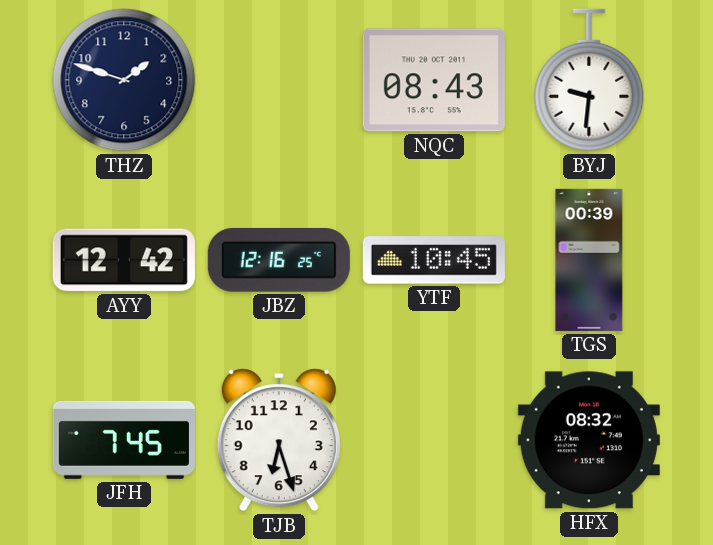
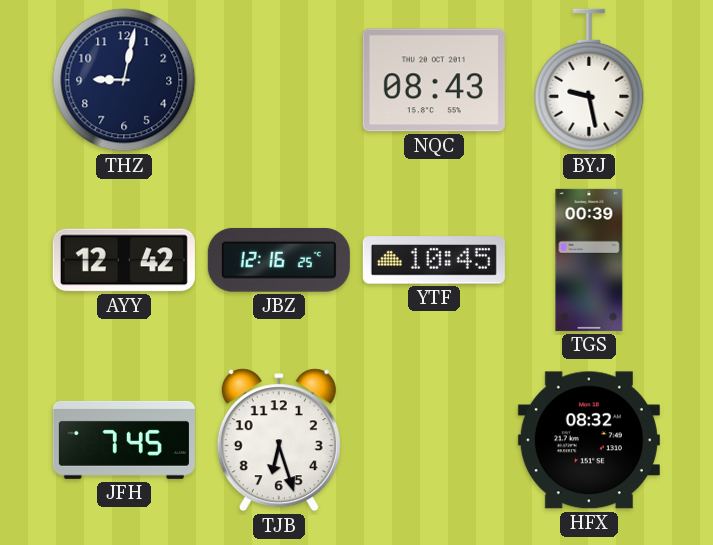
THZ: 1:48 -> 9:02 (124, 80)
BYJ: 9:31 -> 9:28 (589, 80)
